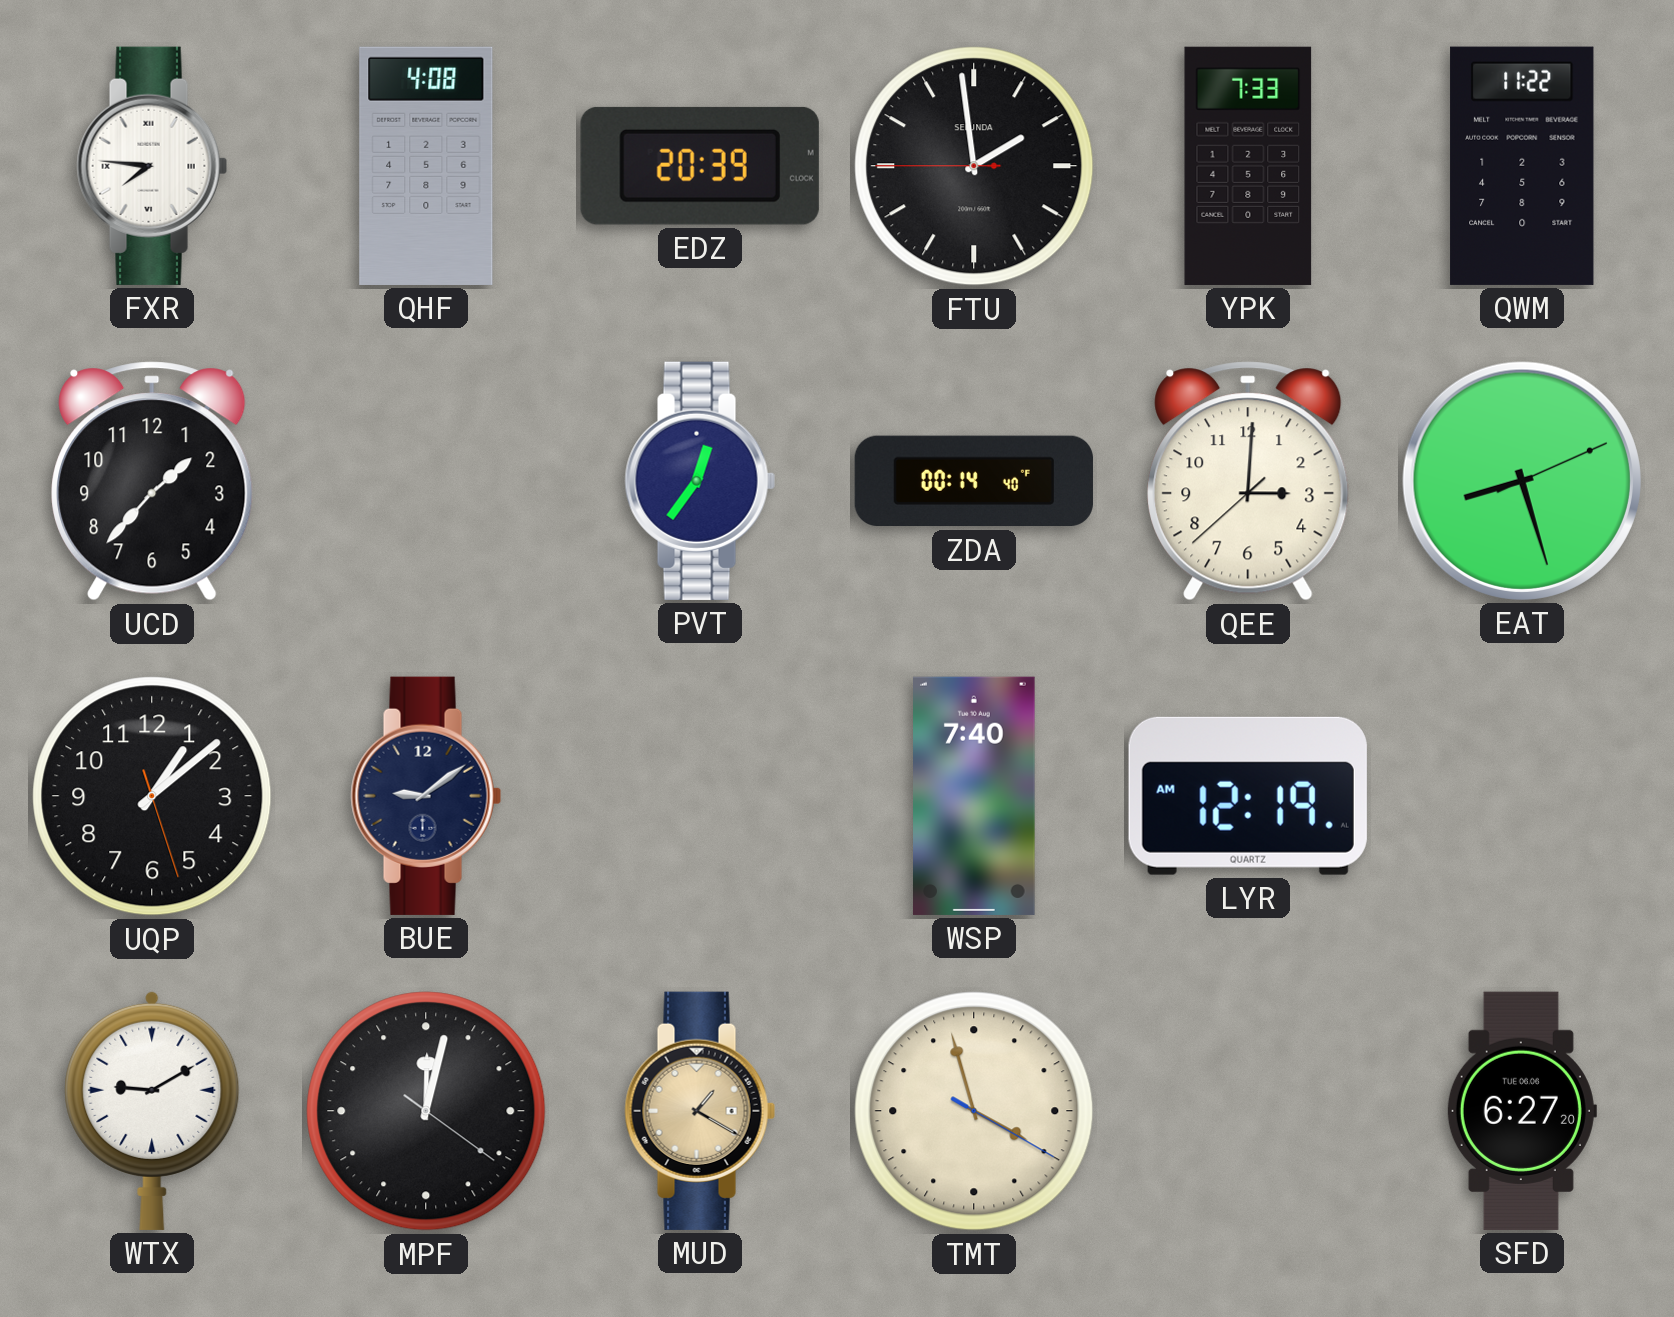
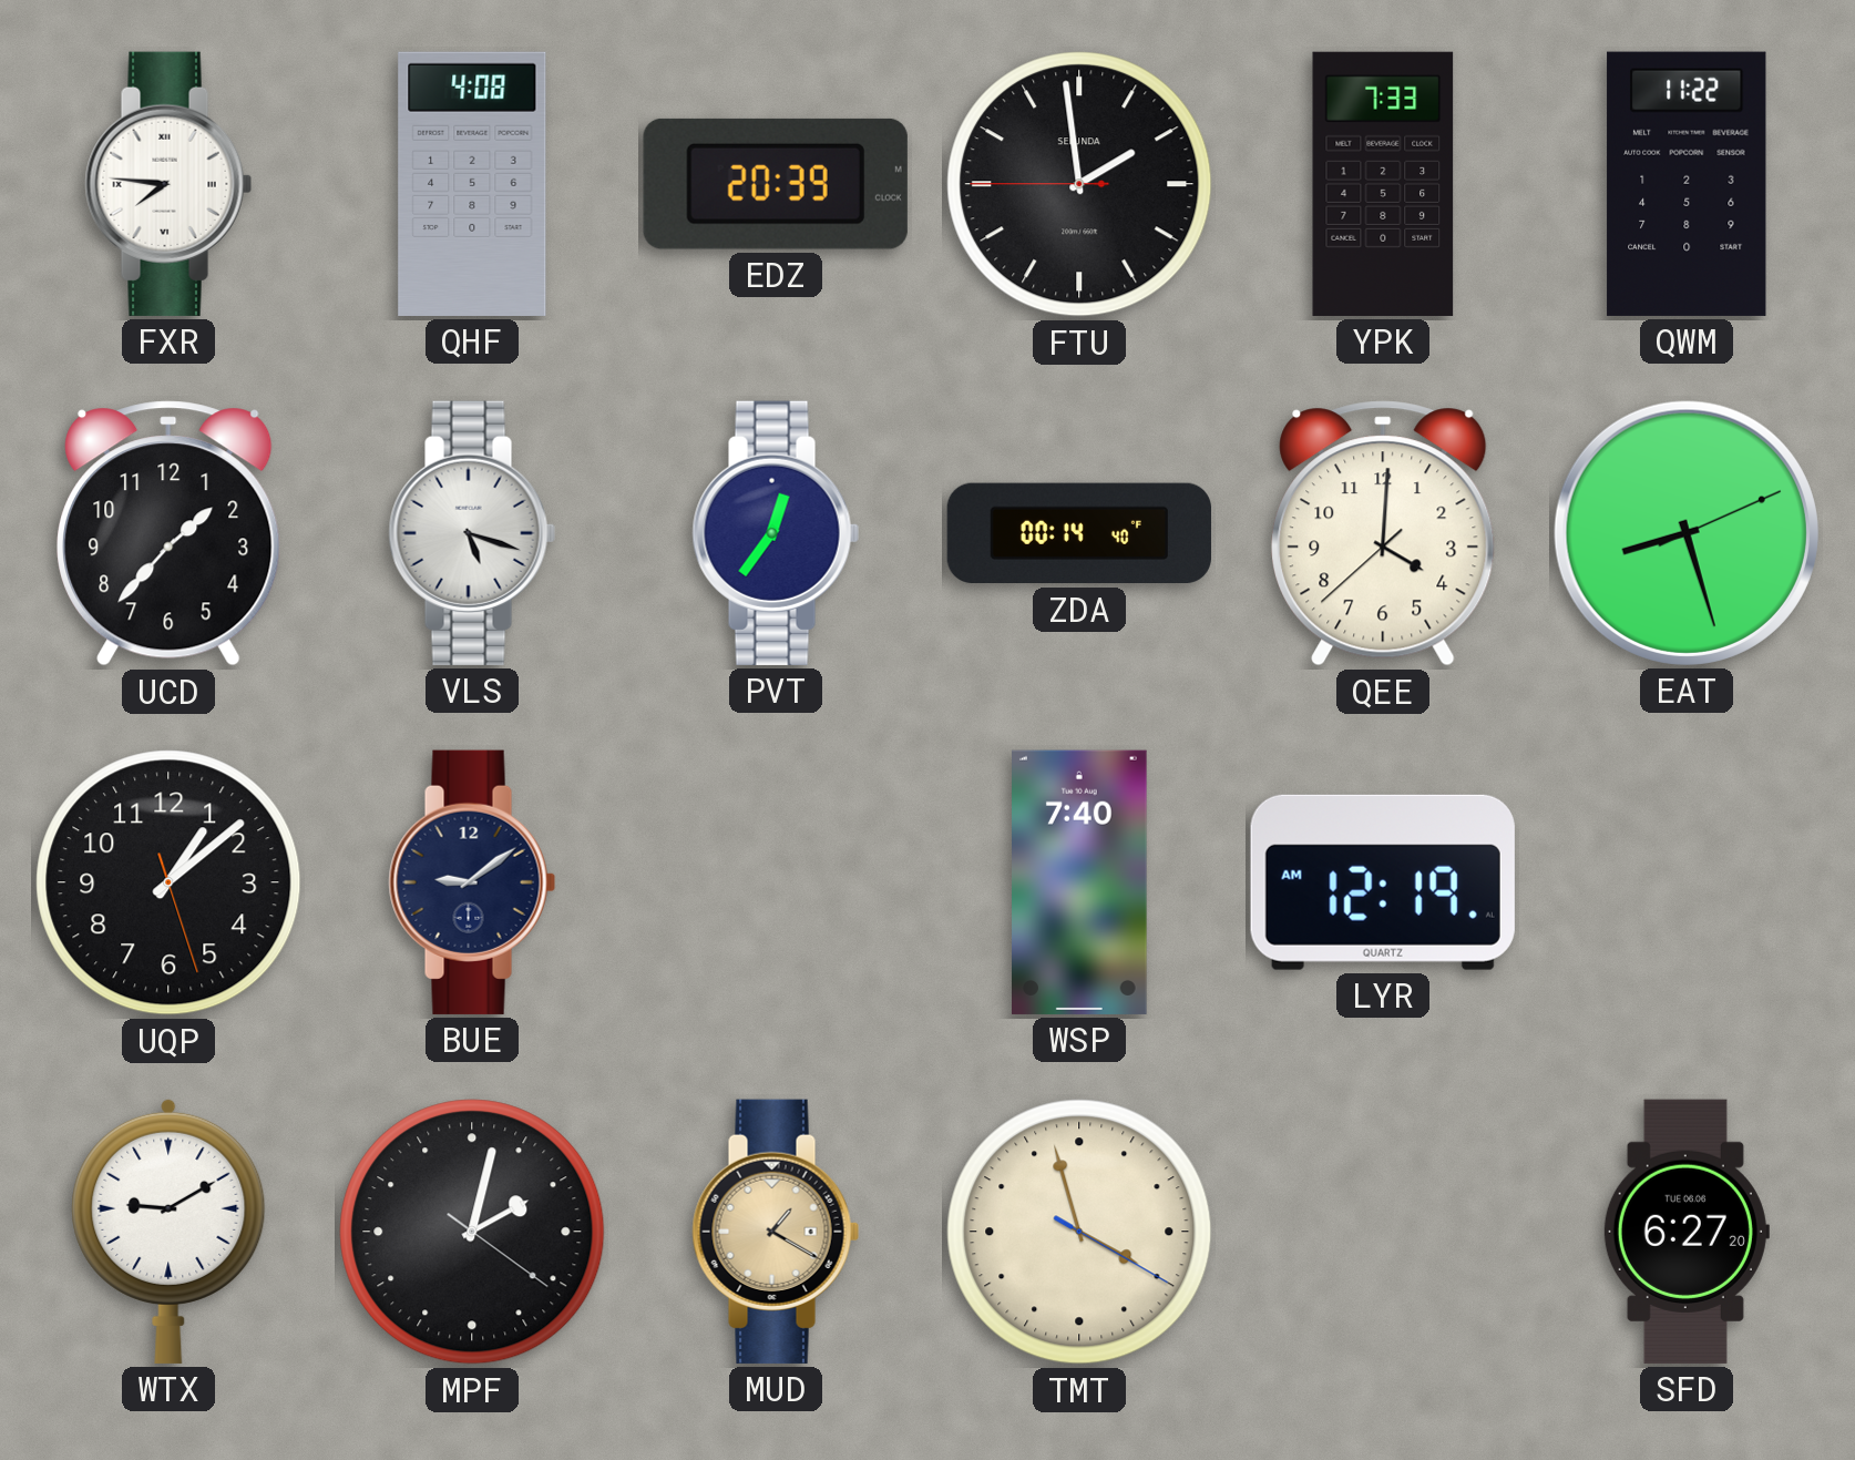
VLS: none -> 5:18 (472, 533)
QEE: 3:00 -> 4:00 (1383, 533)
MPF: 12:02 -> 2:02 (472, 1232)
